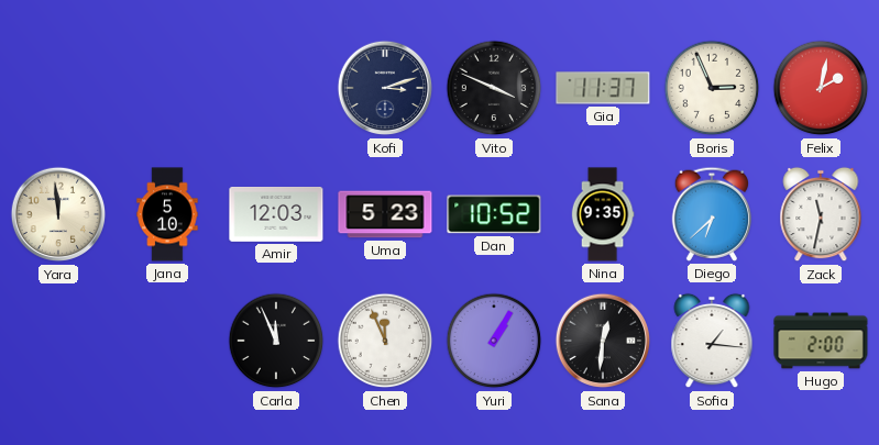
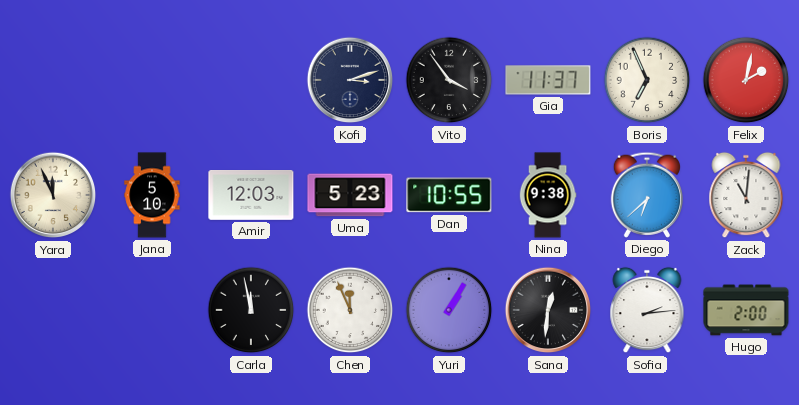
Vito: 3:49 -> 3:54 (449, 80)
Boris: 2:56 -> 6:56 (647, 80)
Yara: 11:59 -> 11:56 (53, 195)
Dan: 10:52 -> 10:55 (449, 195)
Nina: 9:35 -> 9:38 (548, 195)
Zack: 11:32 -> 11:01 (746, 195)
Carla: 11:56 -> 11:58 (251, 310)
Sofia: 1:16 -> 2:14 (647, 310)
